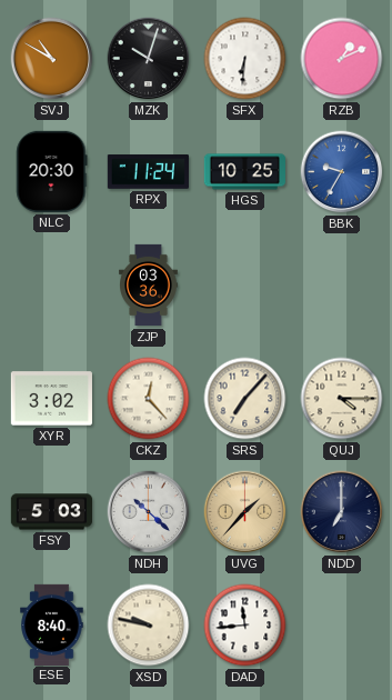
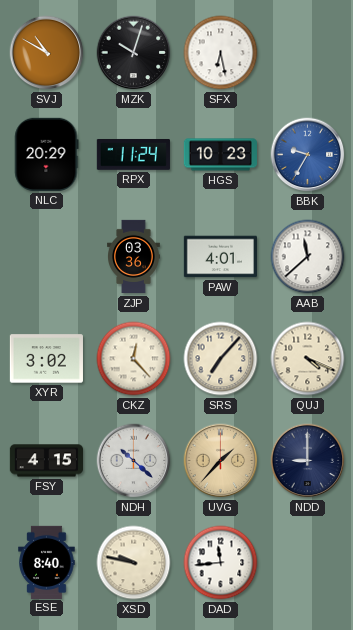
SFX: 6:31 -> 6:28 (221, 53)
RZB: 1:11 -> none (342, 59)
NLC: 20:30 -> 20:29 (47, 154)
HGS: 10:25 -> 10:23 (220, 155)
PAW: none -> 4:01 (220, 257)
AAB: none -> 11:38 (308, 257)
QUJ: 4:15 -> 4:19 (308, 359)
FSY: 5:03 -> 4:15 (46, 461)
NDD: 7:00 -> 9:00 (308, 461)
